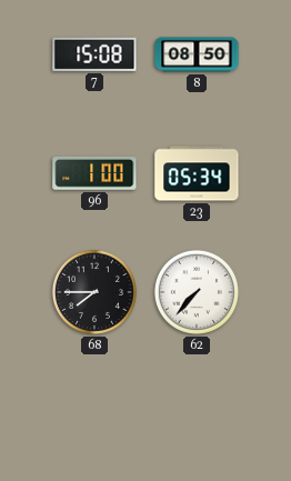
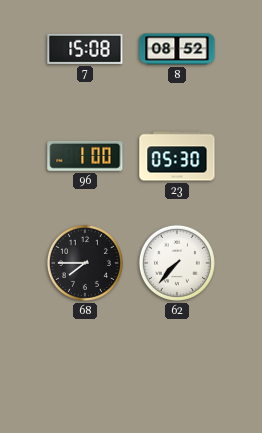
8: 08:50 -> 08:52 (177, 49)
23: 05:34 -> 05:30 (177, 156)
